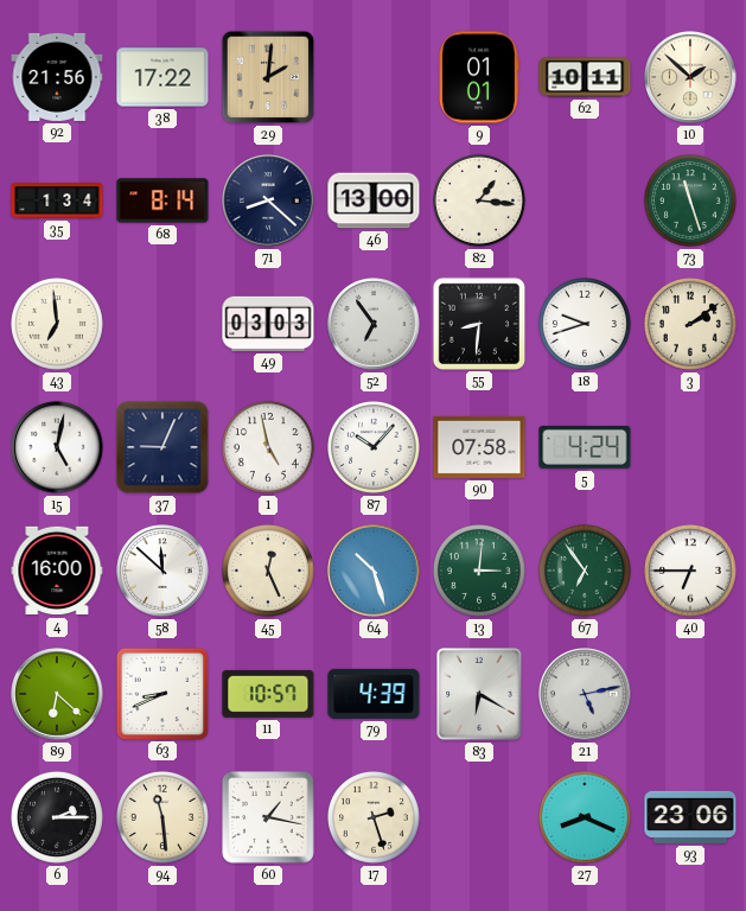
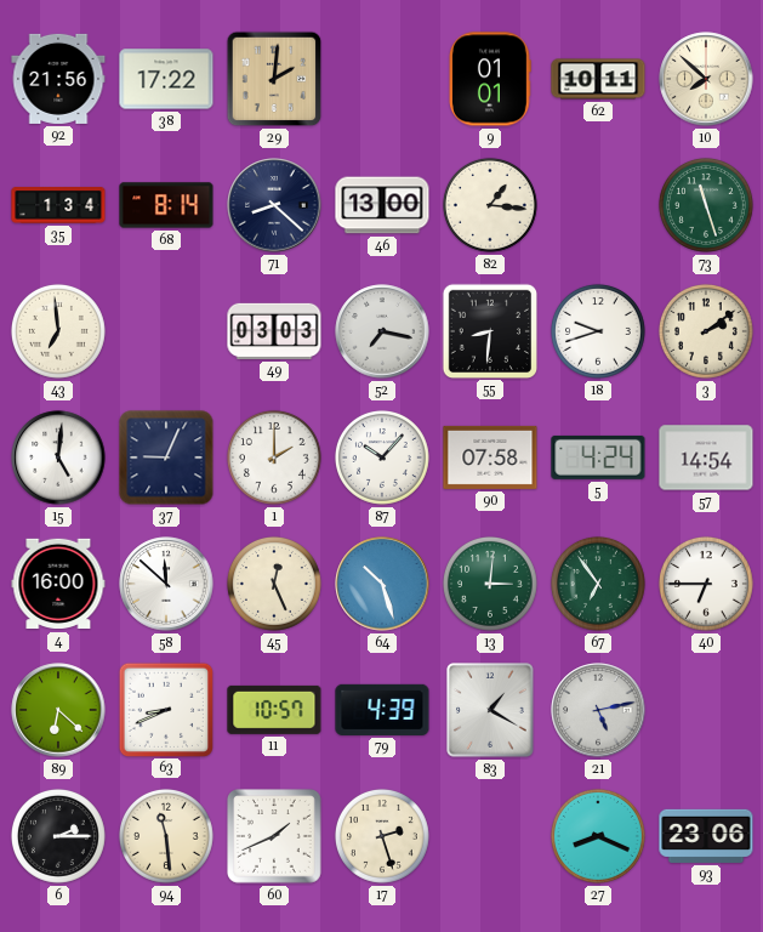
10: 1:52 -> 7:52 (706, 79)
52: 6:54 -> 7:17 (382, 331)
15: 5:02 -> 5:01 (58, 458)
1: 4:58 -> 2:00 (274, 458)
57: none -> 14:54 (706, 458)
83: 6:20 -> 1:20 (491, 710)
60: 1:17 -> 1:41 (275, 837)
